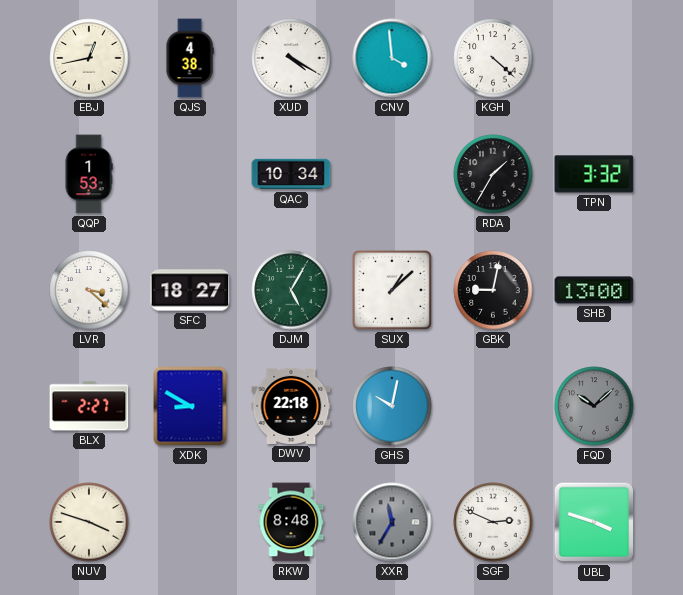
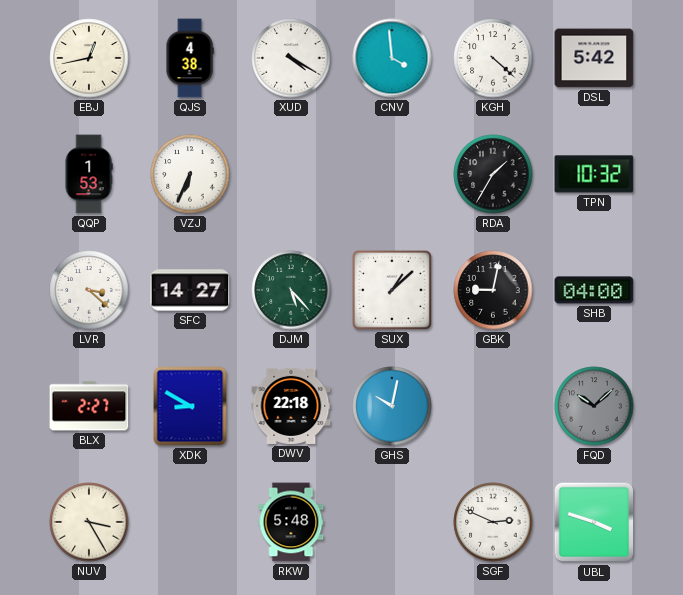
DSL: none -> 5:42 (594, 58)
VZJ: none -> 6:34 (190, 174)
QAC: 10:34 -> none (291, 174)
TPN: 3:32 -> 10:32 (594, 174)
SFC: 18:27 -> 14:27 (190, 290)
DJM: 5:05 -> 5:23 (291, 290)
SHB: 13:00 -> 04:00 (594, 290)
NUV: 3:48 -> 3:25 (89, 522)
RKW: 8:48 -> 5:48 (291, 522)
XXR: 11:35 -> none (392, 522)
